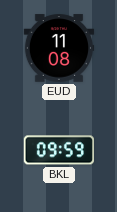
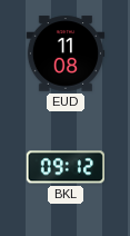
BKL: 09:59 -> 09:12 (64, 167)
